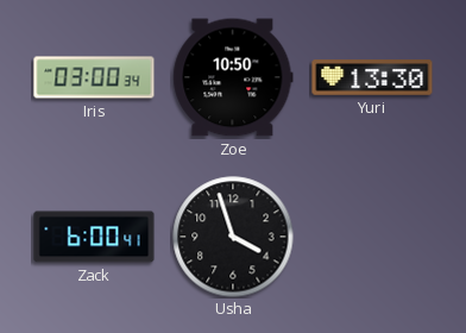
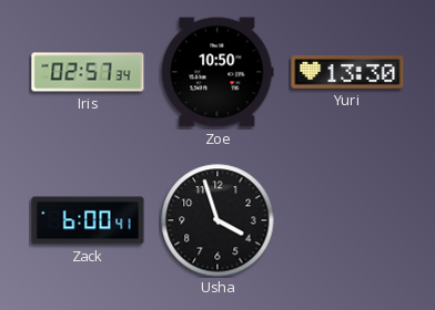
Iris: 03:00 -> 02:57 (88, 72)
